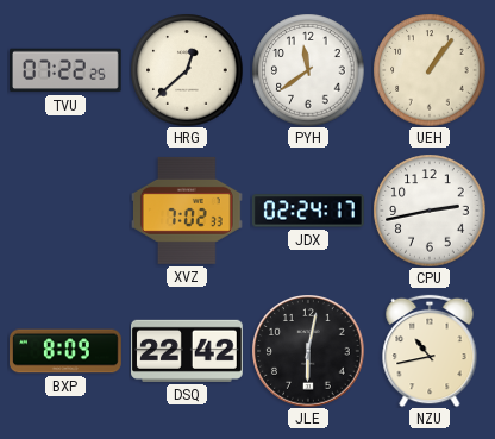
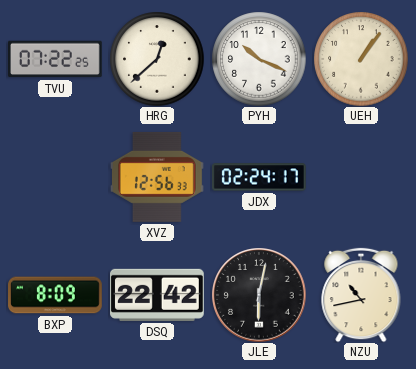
PYH: 11:39 -> 10:19 (259, 59)
XVZ: 7:02 -> 12:56 (157, 177)
CPU: 2:43 -> none (430, 211)
